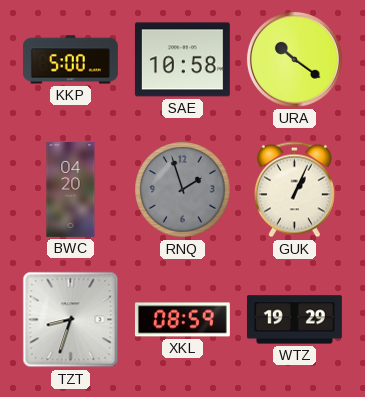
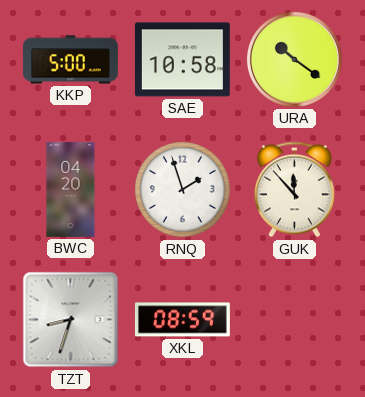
RNQ dial: grey -> white (183, 190)
GUK: 1:04 -> 11:53 (294, 190)
WTZ: 19:29 -> none (294, 320)
